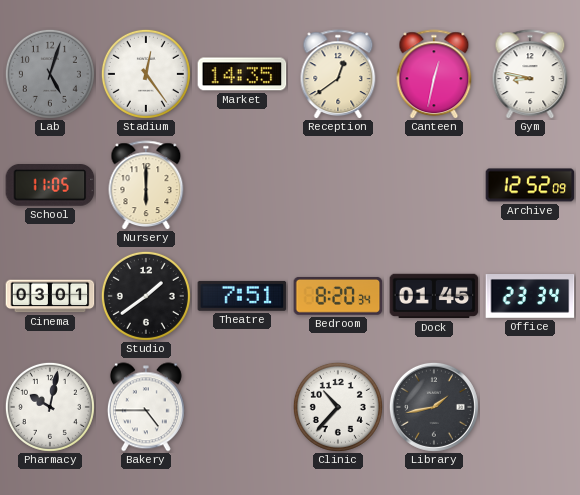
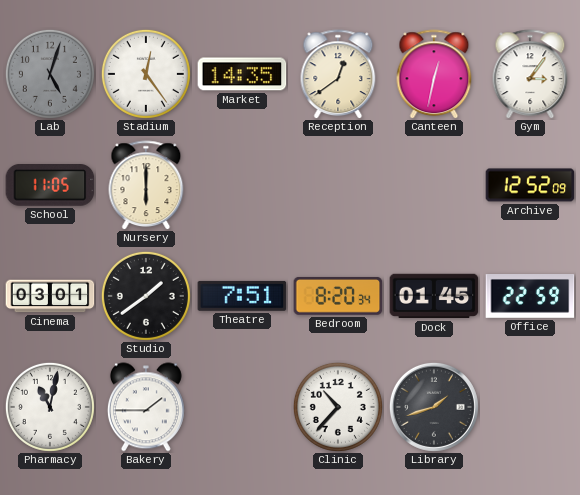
Gym: 8:47 -> 3:06 (530, 74)
Office: 23:34 -> 22:59 (530, 297)
Pharmacy: 10:02 -> 11:02 (50, 407)
Bakery: 4:45 -> 1:45 (146, 407)
Library: 1:43 -> 1:42 (434, 407)
